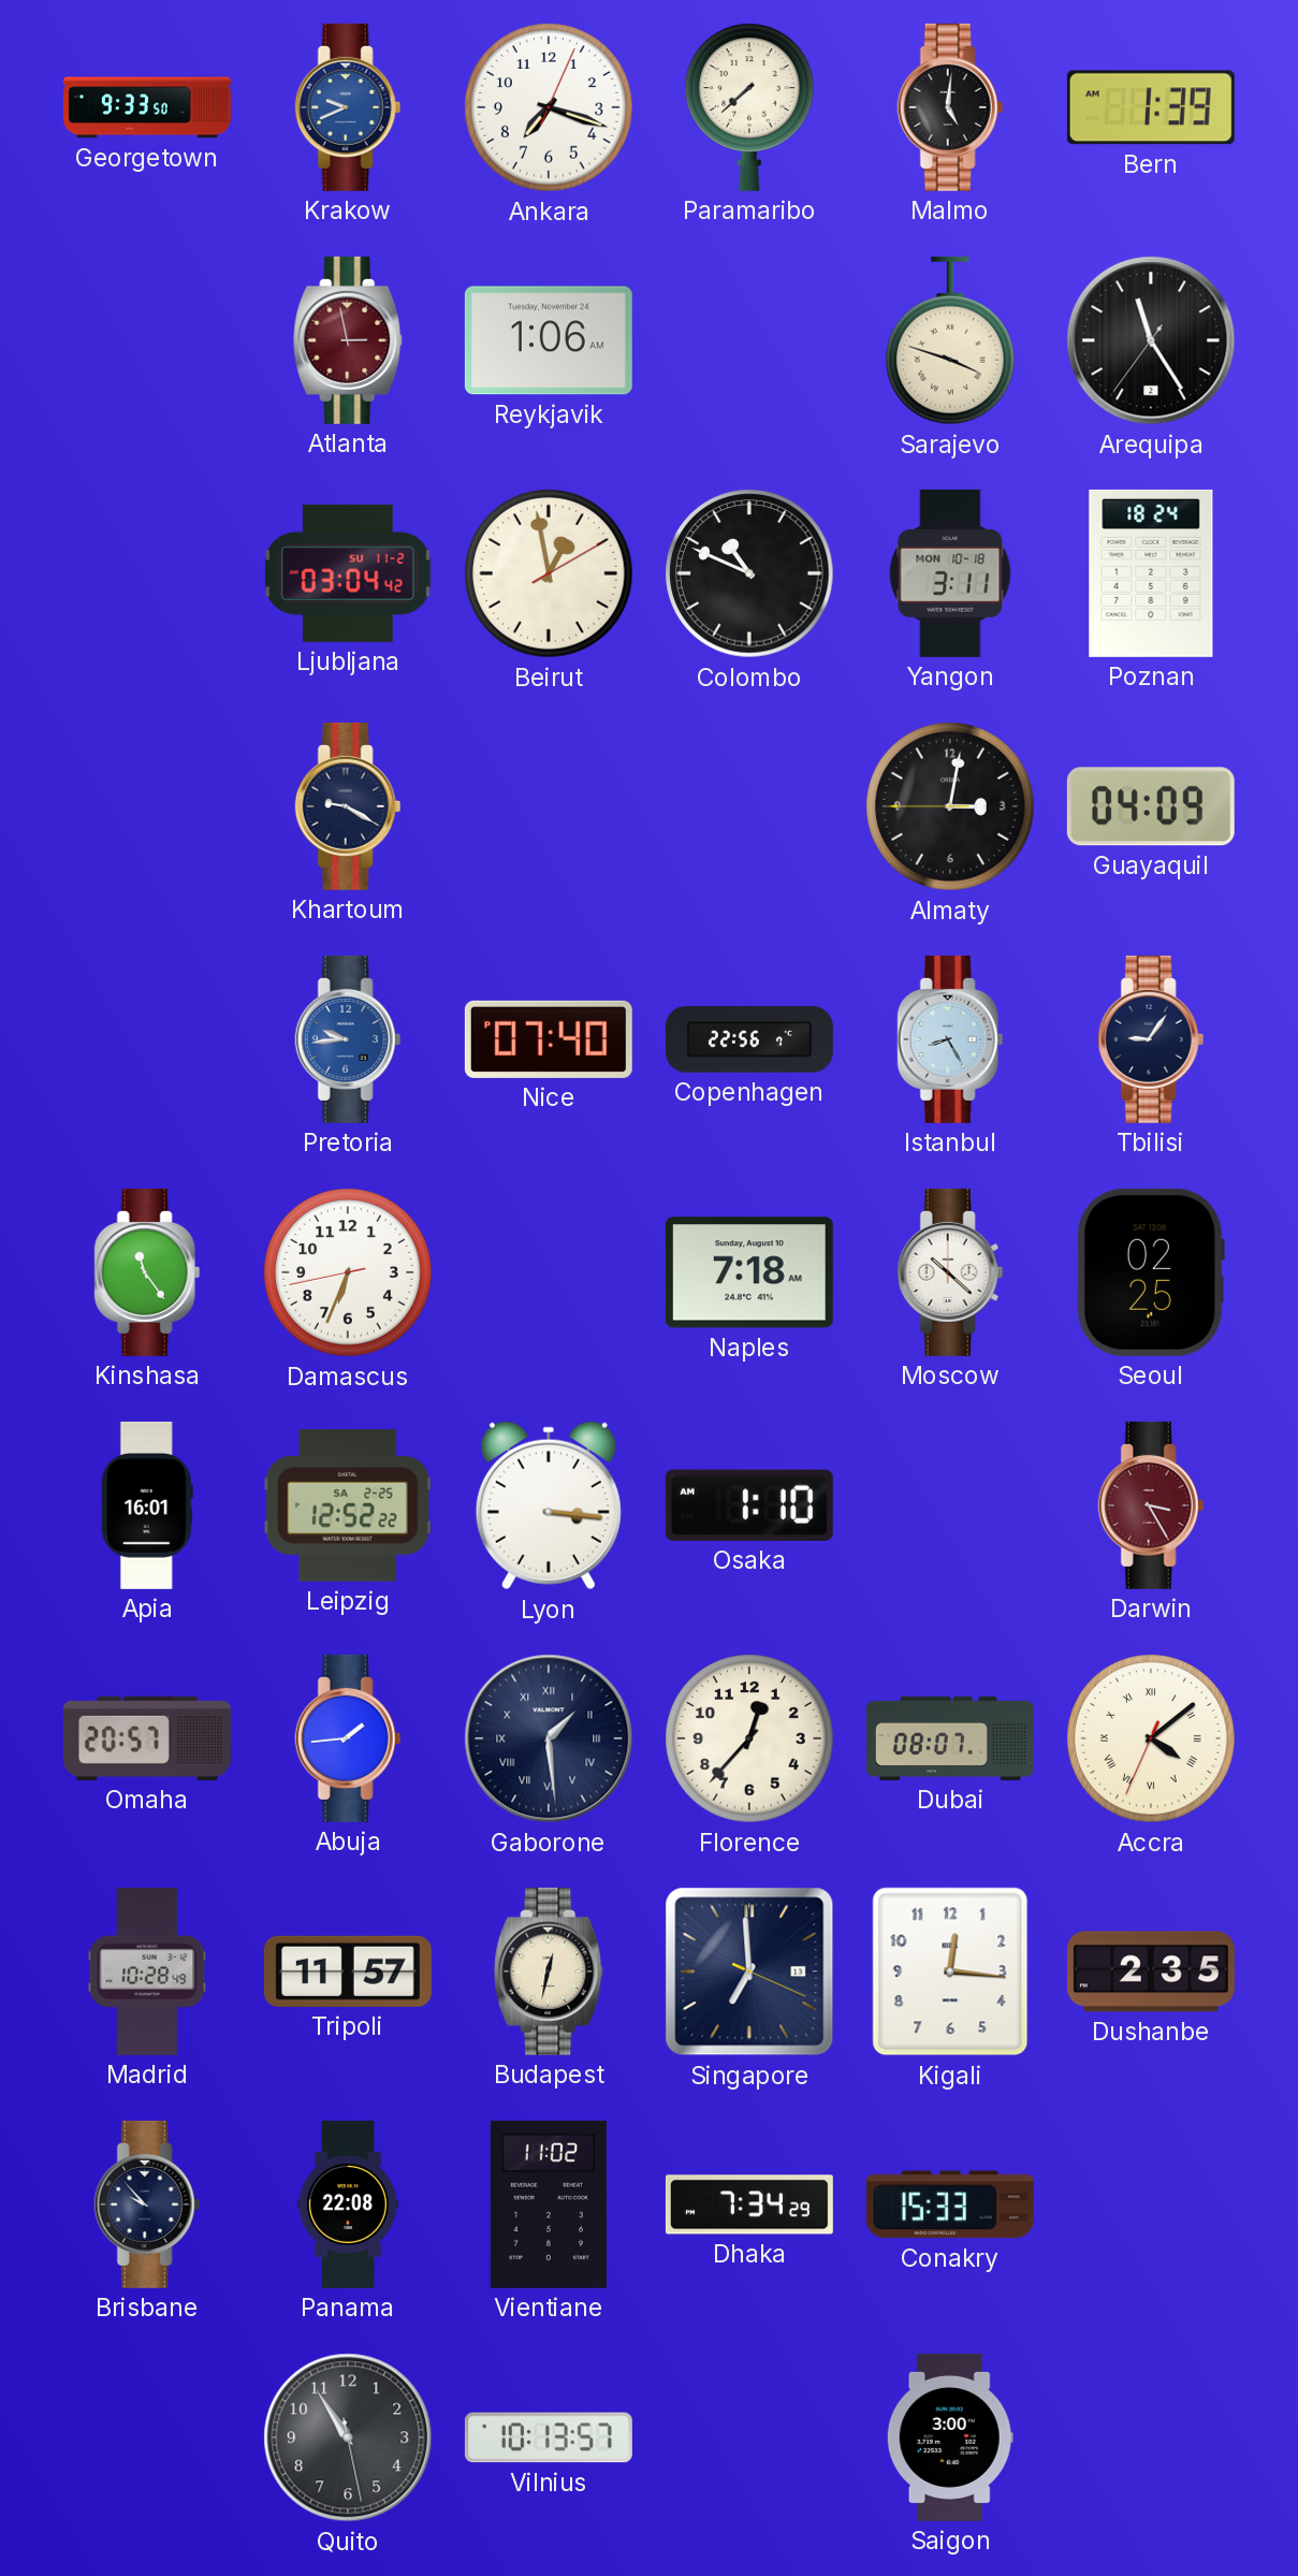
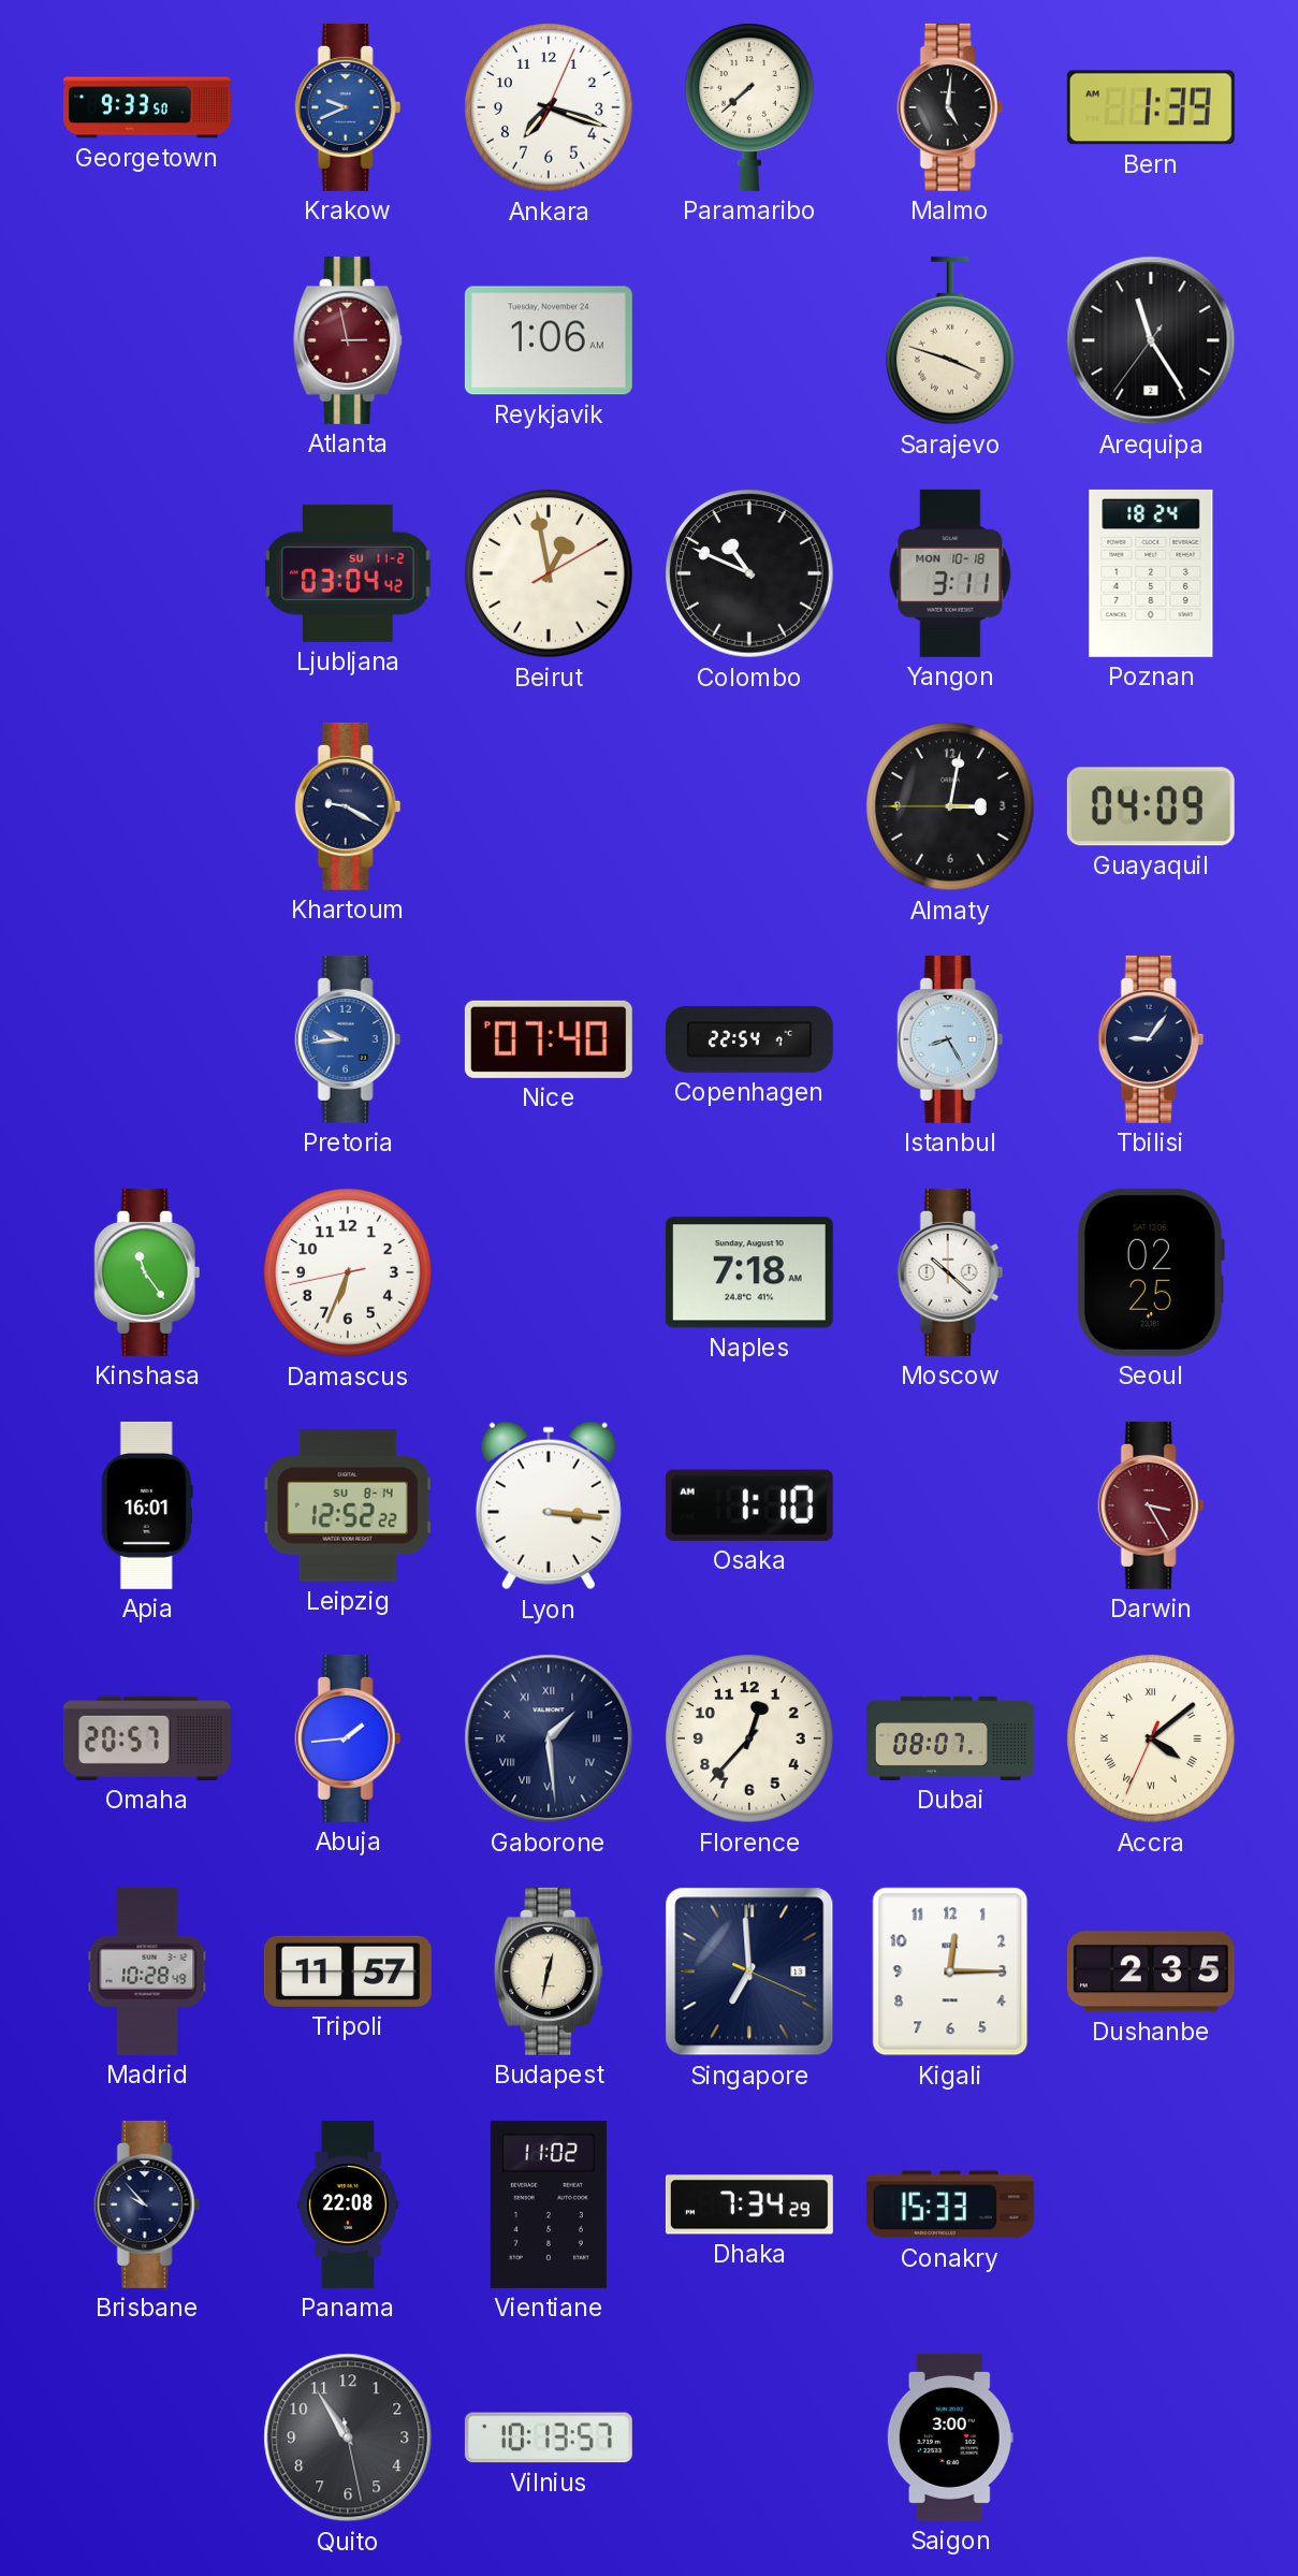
Copenhagen: 22:56 -> 22:54 (749, 1040)
Leipzig date: SA 2-25 -> SU 8-14 (348, 1505)
Kigali: 12:16 -> 12:15 (950, 1971)
